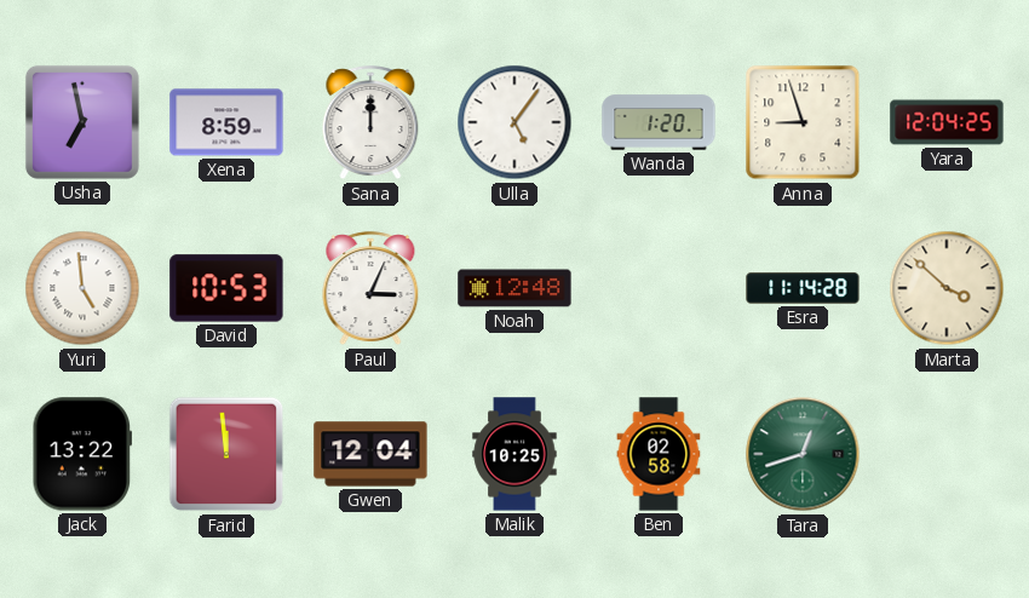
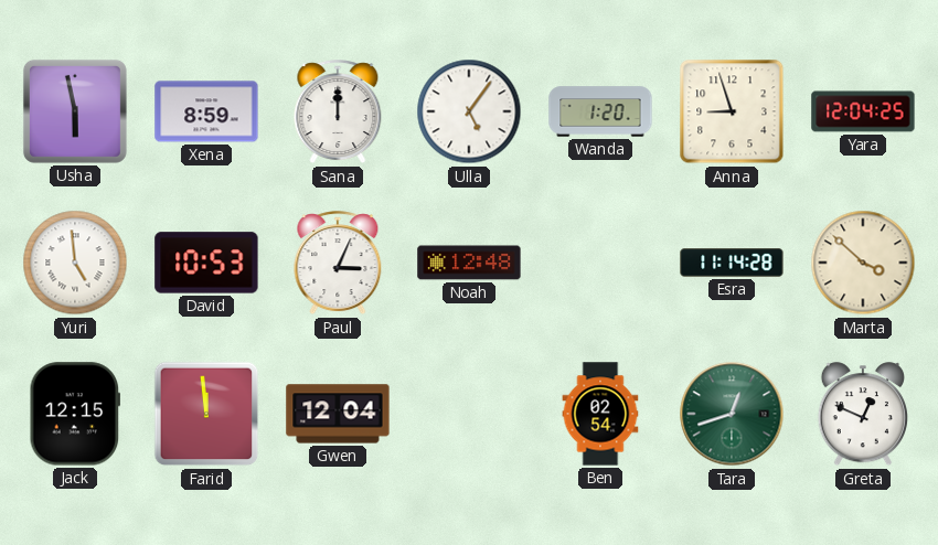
Usha: 6:58 -> 5:58 (75, 111)
Jack: 13:22 -> 12:15 (74, 414)
Malik: 10:25 -> none (514, 454)
Ben: 02:58 -> 02:54 (600, 414)
Greta: none -> 12:49 (863, 415)
